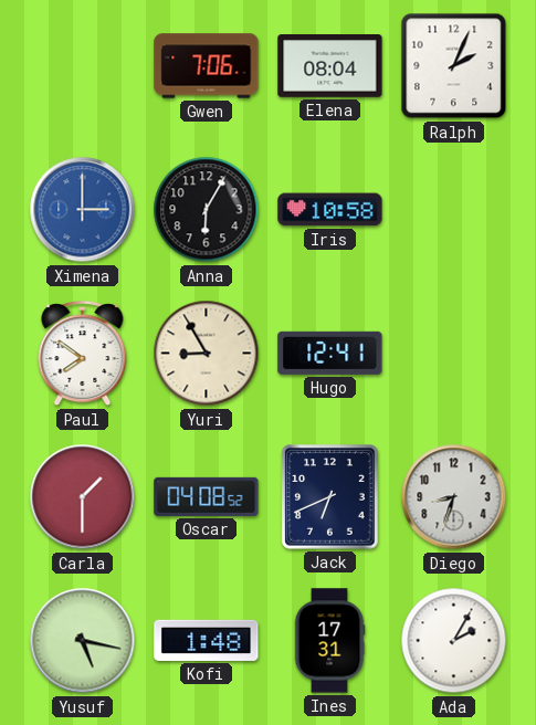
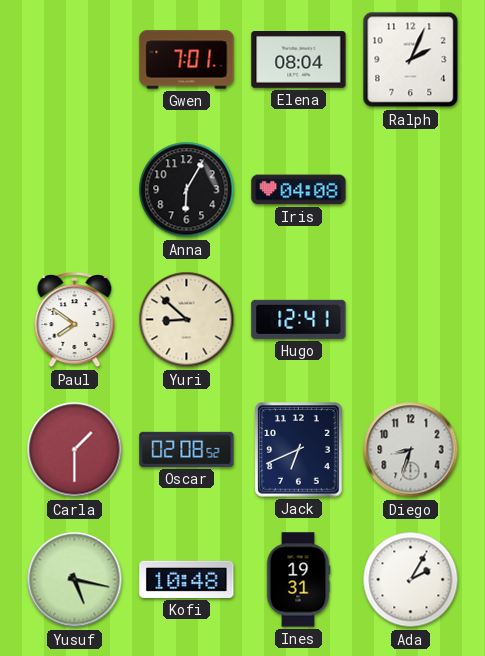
Gwen: 7:06 -> 7:01 (187, 60)
Ximena: 3:00 -> none (83, 210)
Iris: 10:58 -> 04:08 (299, 190)
Yuri: 8:55 -> 8:52 (187, 320)
Oscar: 04:08 -> 02:08 (187, 449)
Kofi: 1:48 -> 10:48 (187, 579)
Ines: 17:31 -> 19:31 (298, 580)
